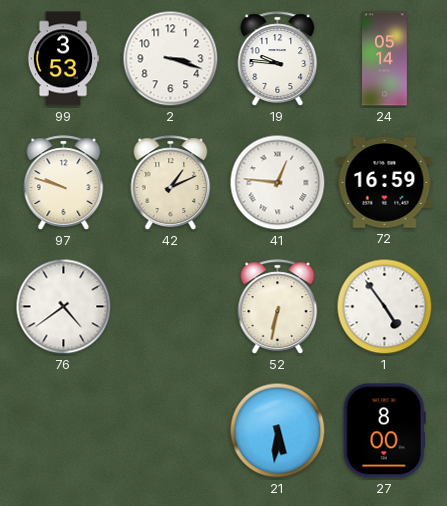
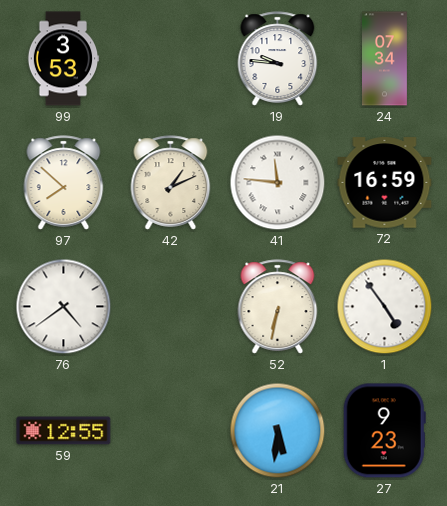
2: 3:18 -> none (171, 59)
24: 05:14 -> 07:34 (385, 59)
97: 9:48 -> 7:52 (64, 183)
41: 12:46 -> 11:46 (278, 183)
59: none -> 12:55 (64, 431)
27: 8:00 -> 9:23 (384, 431)
